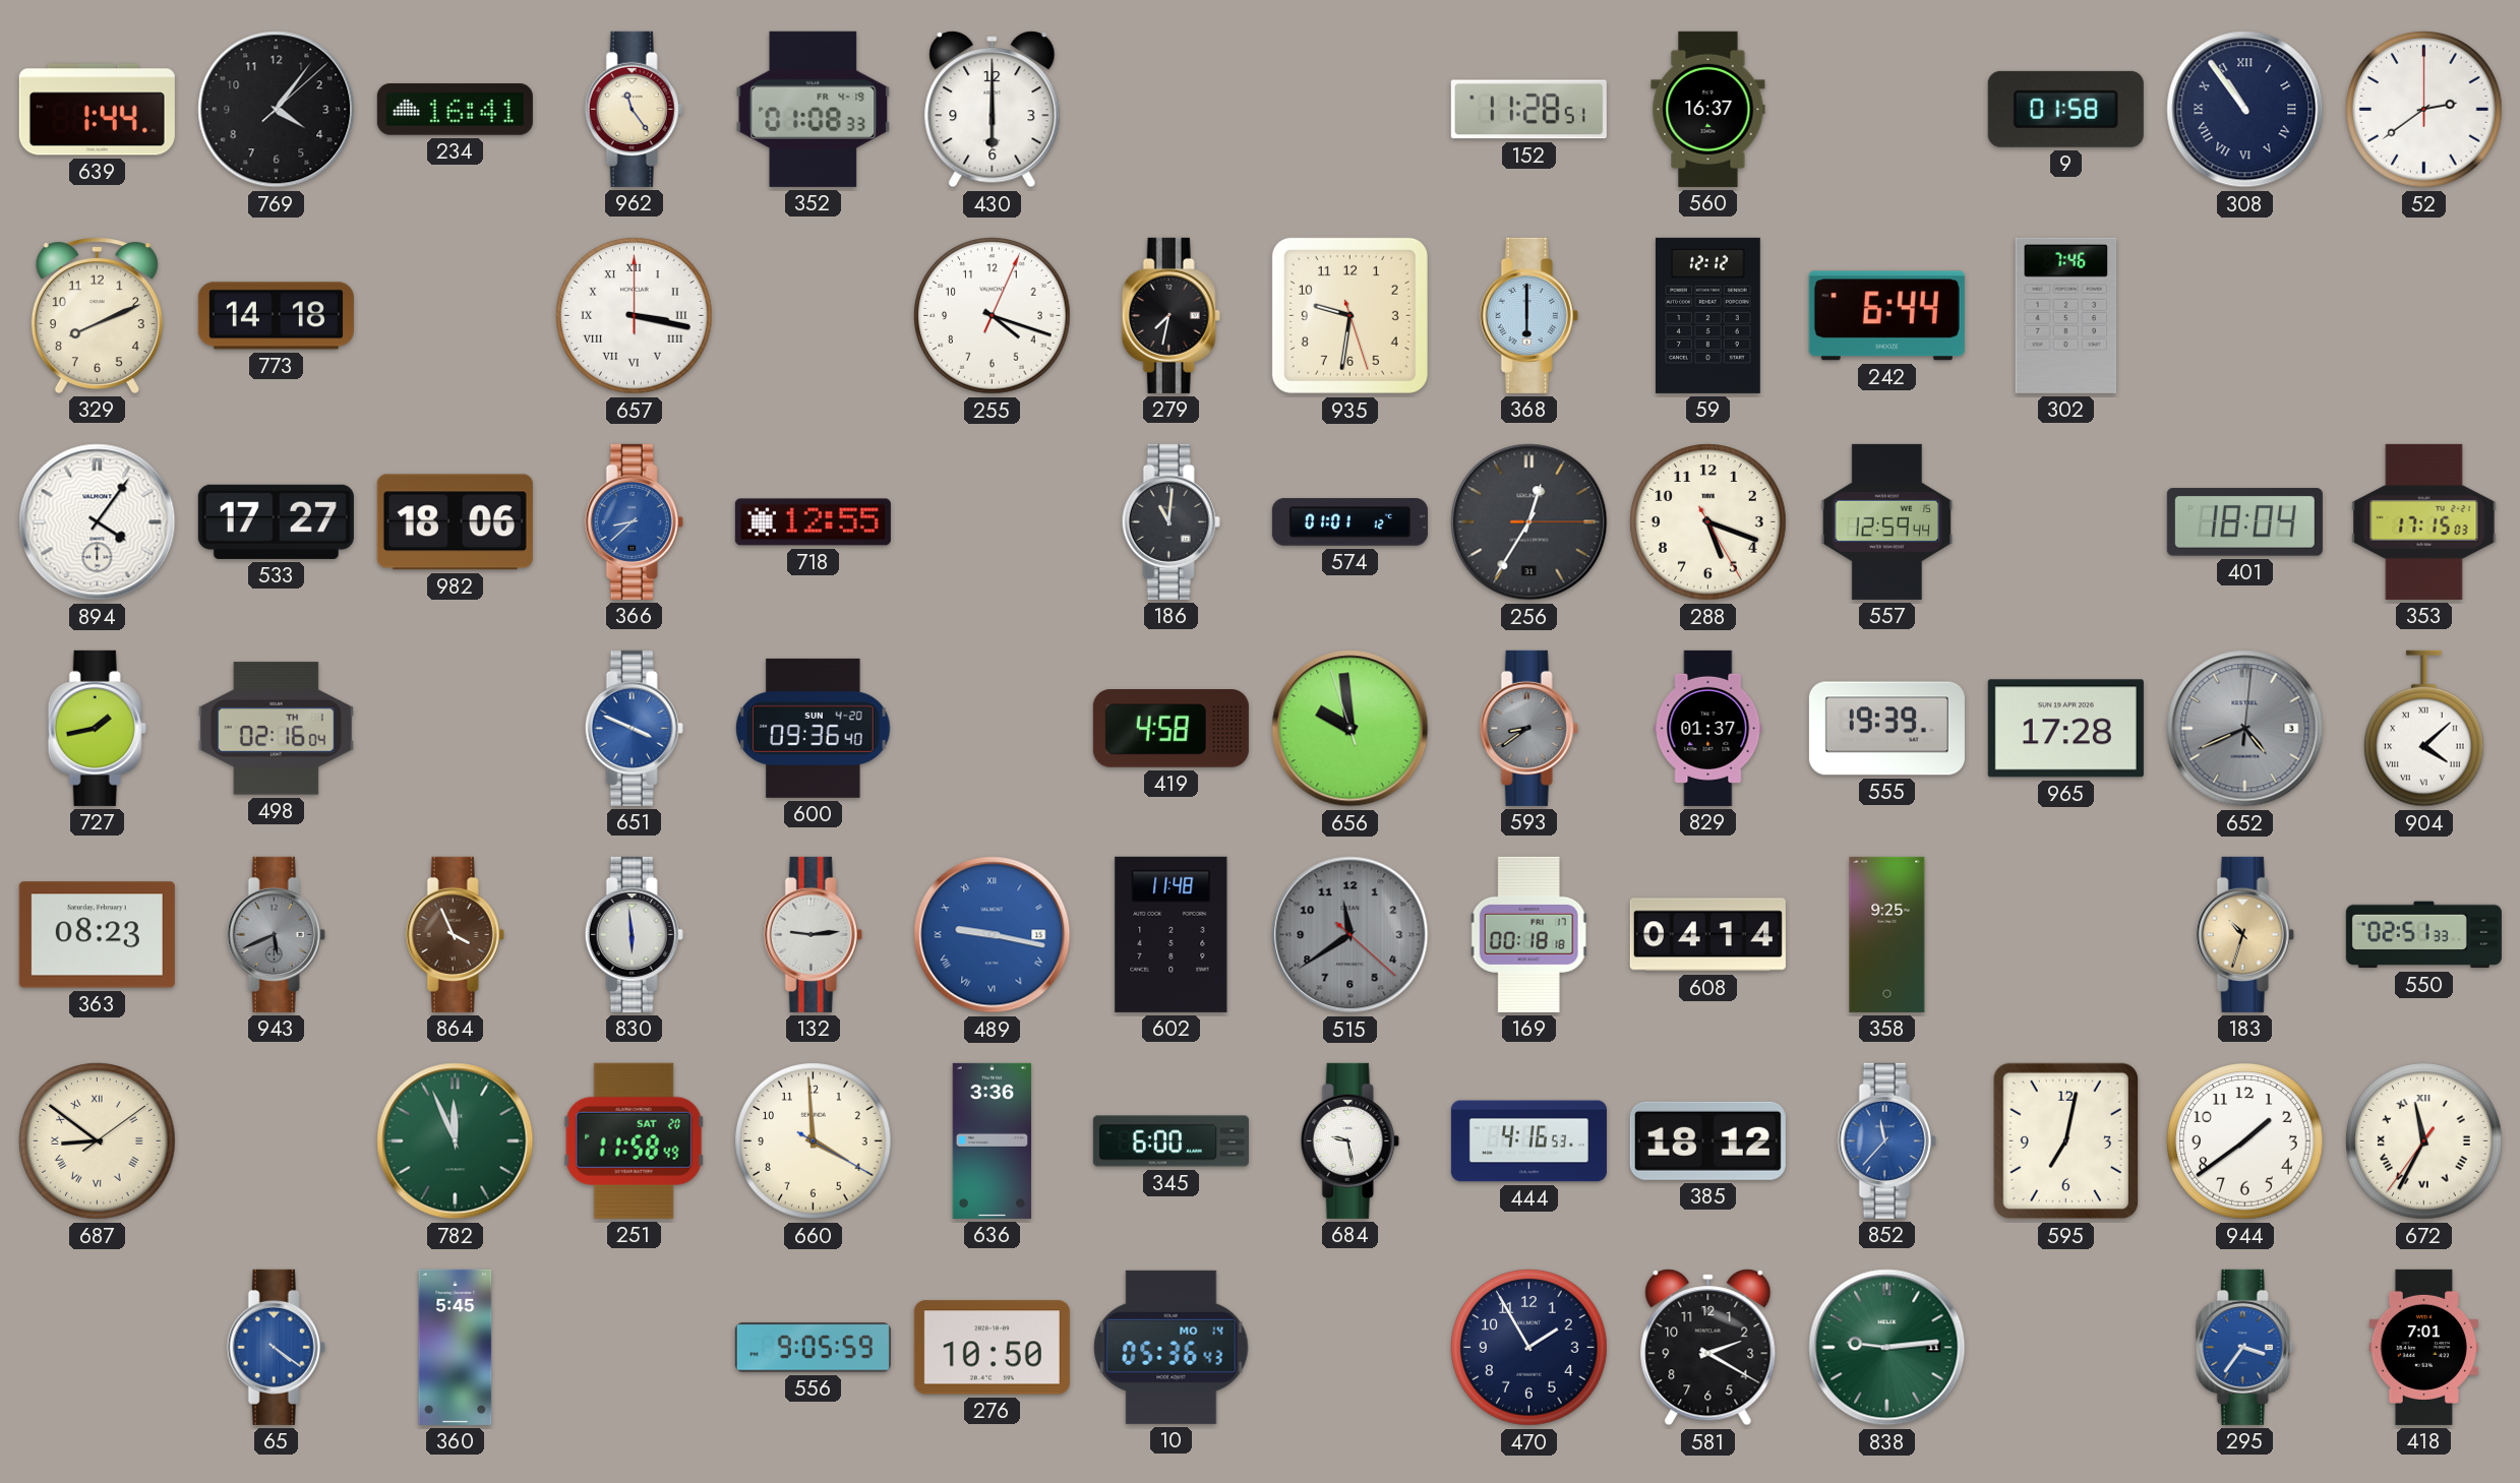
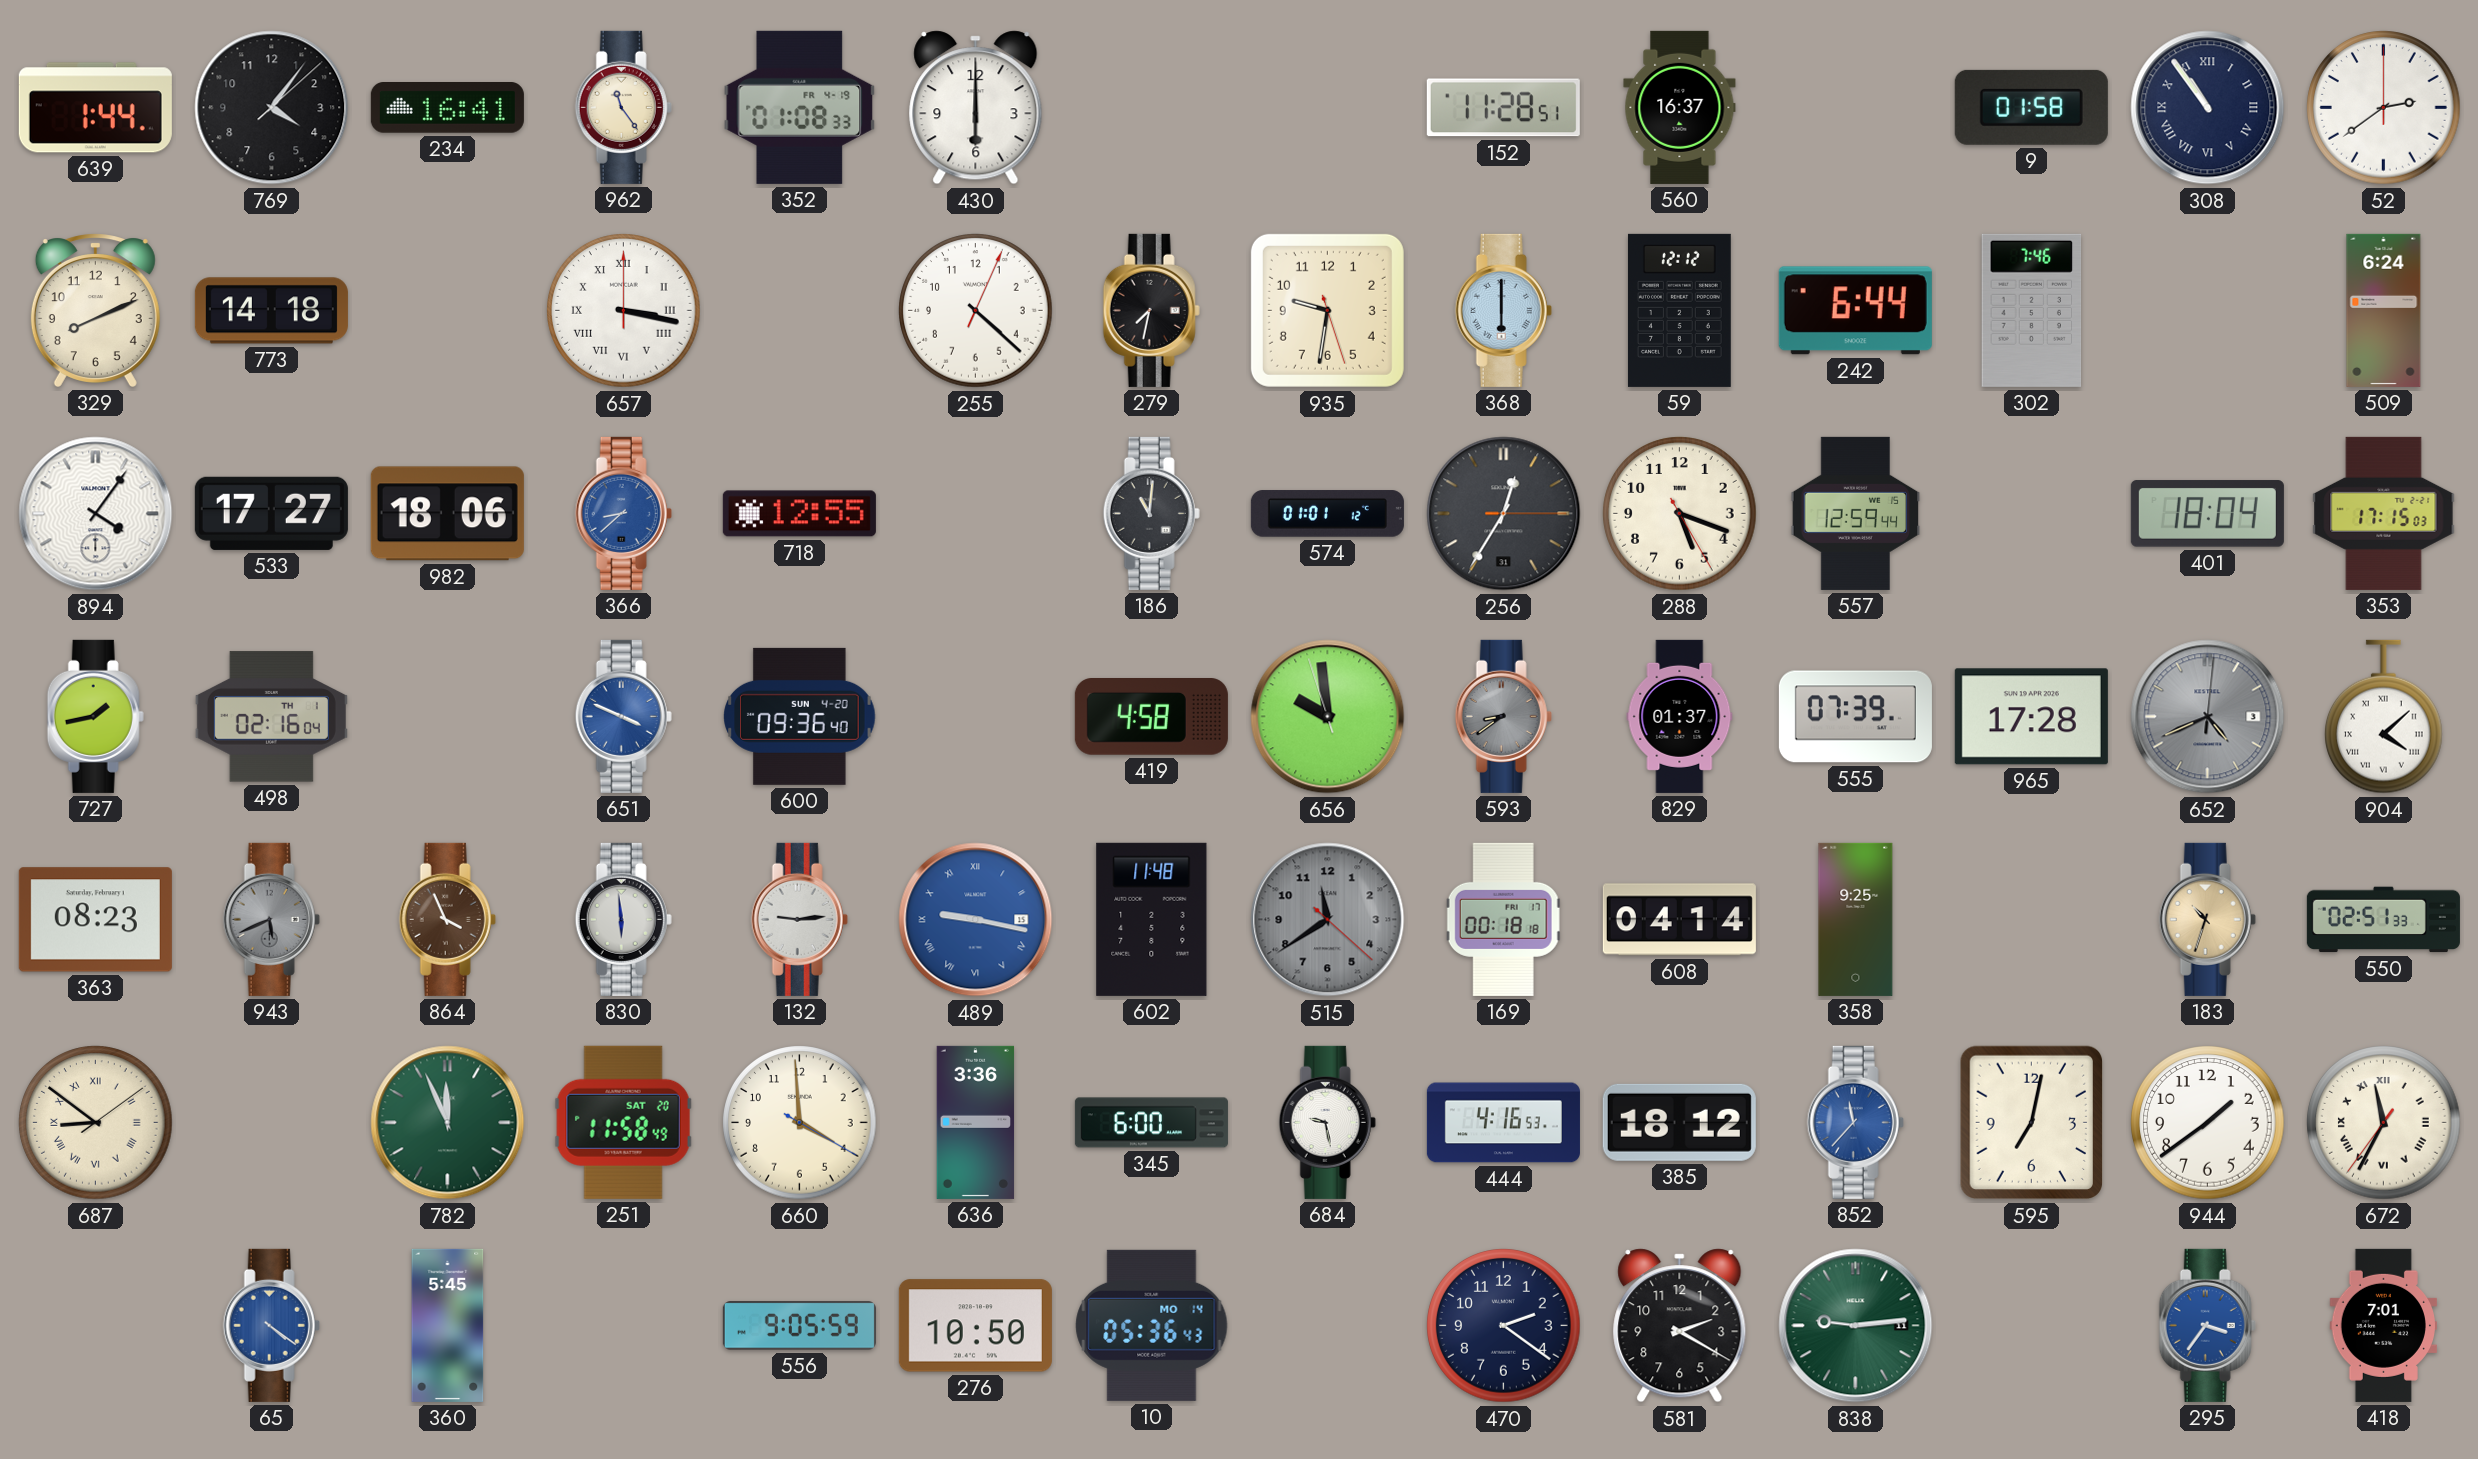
255: 4:18 -> 4:22 (976, 311)
509: none -> 6:24 (2384, 310)
555: 19:39 -> 07:39 (1855, 717)
470: 1:55 -> 2:21 (1504, 1326)
